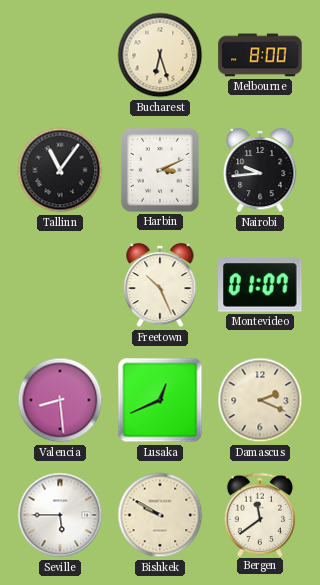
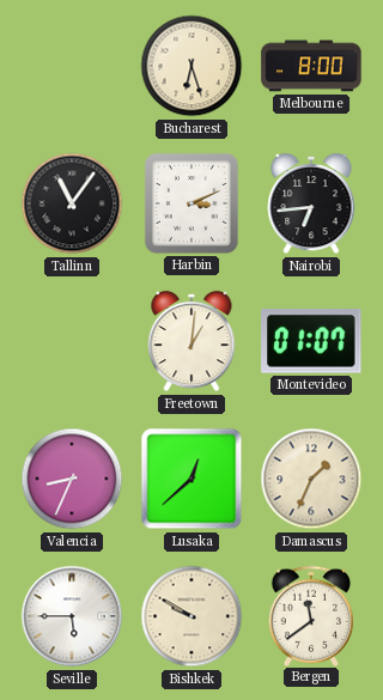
Nairobi: 9:44 -> 6:44 (311, 203)
Freetown: 10:26 -> 1:01 (191, 341)
Valencia: 8:29 -> 8:34 (72, 479)
Lusaka: 12:41 -> 12:38 (191, 479)
Damascus: 2:19 -> 1:34 (311, 479)
